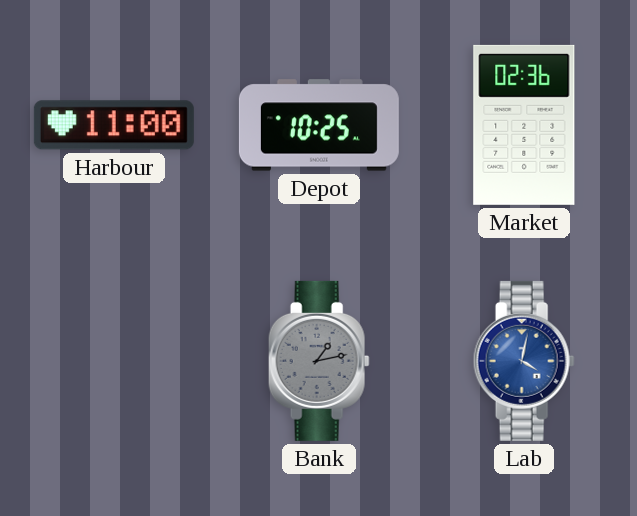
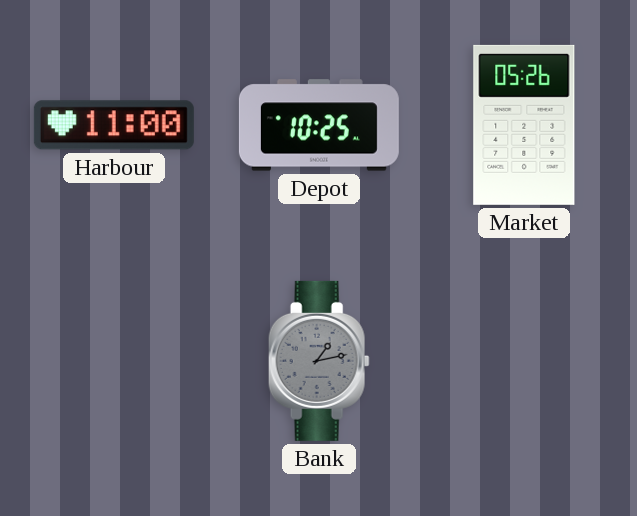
Market: 02:36 -> 05:26 (524, 125)
Lab: 4:02 -> none (524, 361)
